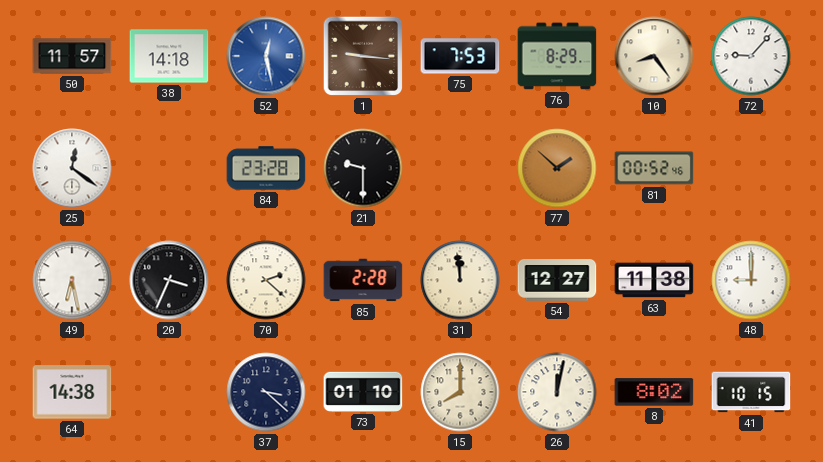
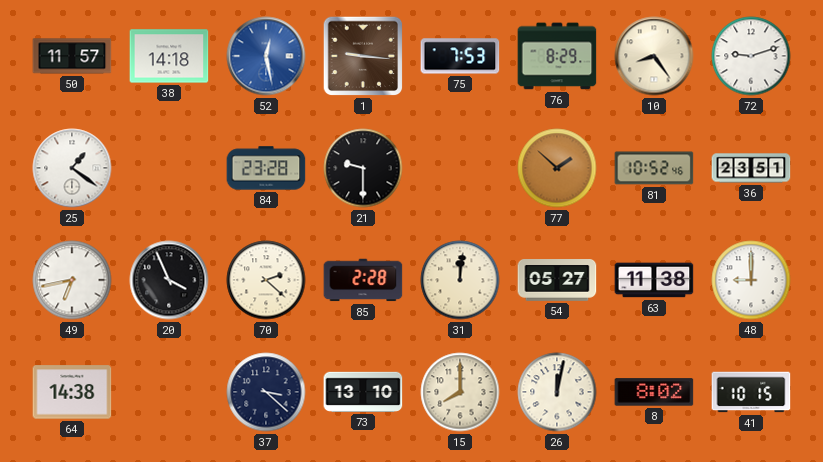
72: 9:07 -> 9:12 (751, 56)
25: 12:21 -> 1:21 (72, 168)
81: 00:52 -> 10:52 (654, 168)
36: none -> 23:51 (751, 168)
49: 6:28 -> 6:43 (72, 280)
20: 3:34 -> 3:56 (169, 280)
31: 11:59 -> 12:01 (460, 280)
54: 12:27 -> 05:27 (557, 280)
73: 01:10 -> 13:10 (363, 392)
